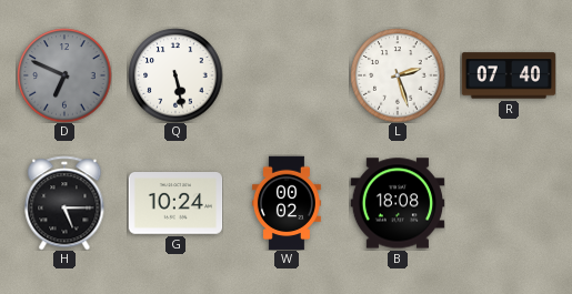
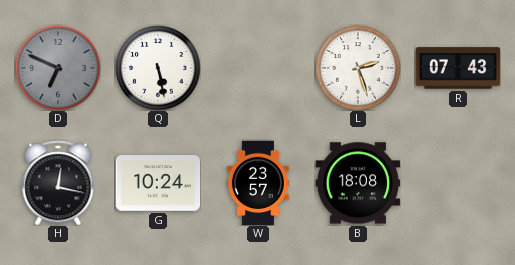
R: 07:40 -> 07:43 (458, 68)
H: 5:15 -> 12:17 (58, 183)
W: 00:02 -> 23:57 (258, 183)
